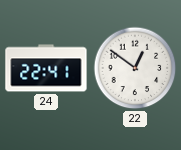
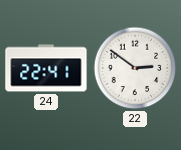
22: 12:51 -> 2:51 (135, 68)
